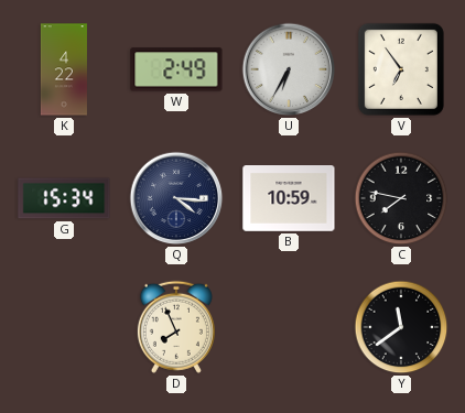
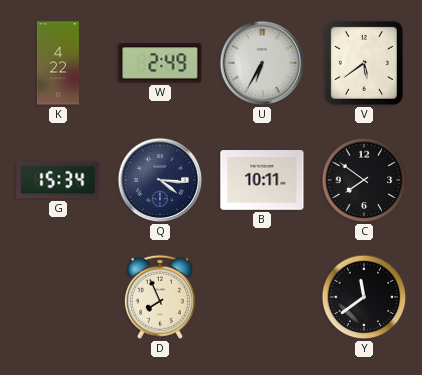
V: 6:54 -> 5:39 (364, 63)
B: 10:59 -> 10:11 (262, 181)
C: 7:47 -> 7:51 (364, 180)
